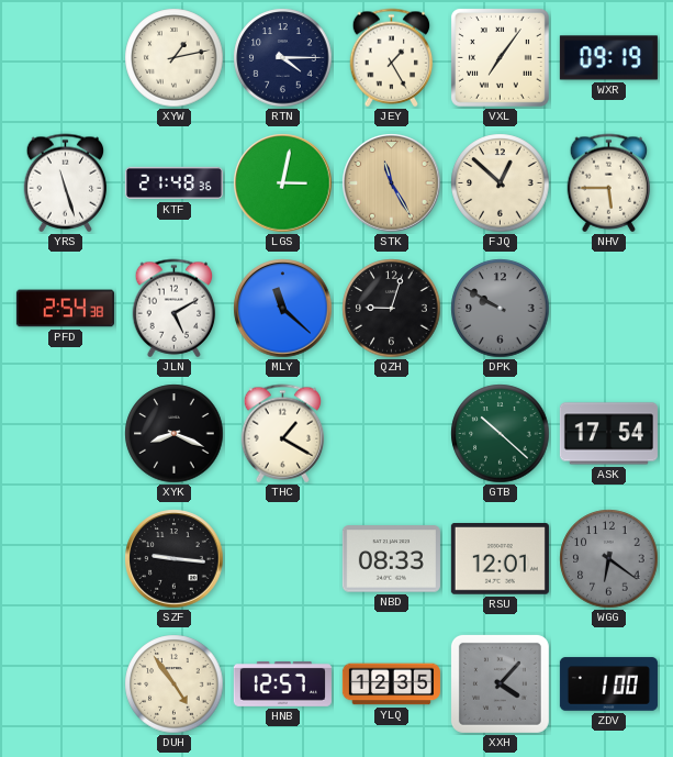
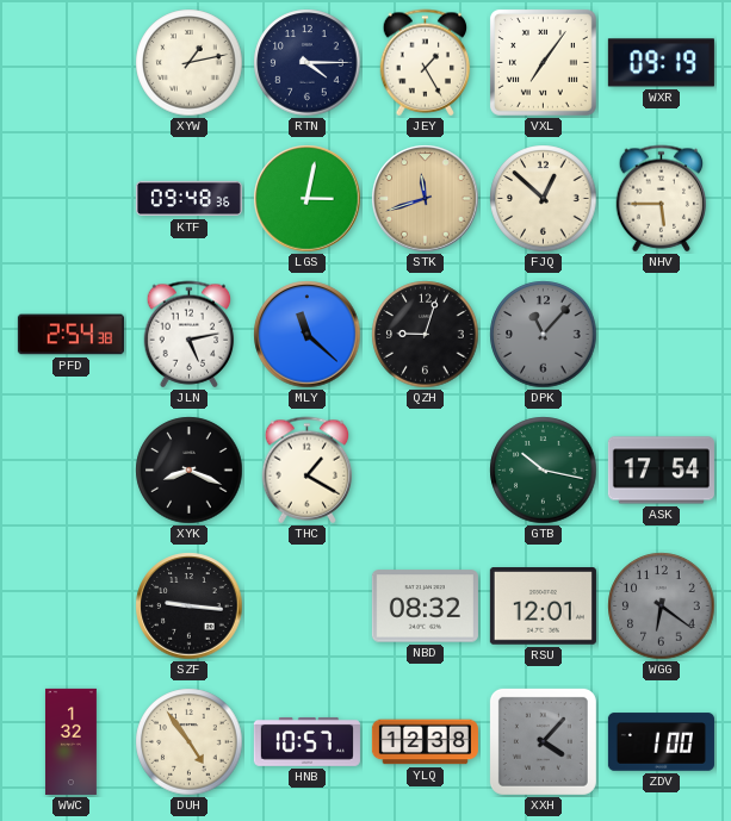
YRS: 11:27 -> none (66, 183)
KTF: 21:48 -> 09:48 (188, 199)
STK: 11:25 -> 11:42 (426, 199)
JLN: 5:10 -> 5:13 (190, 335)
DPK: 9:50 -> 11:07 (544, 335)
GTB: 10:22 -> 10:17 (544, 471)
NBD: 08:33 -> 08:32 (425, 607)
WWC: none -> 1:32 (70, 741)
HNB: 12:57 -> 10:57 (306, 741)
YLQ: 12:35 -> 12:38 (425, 742)
